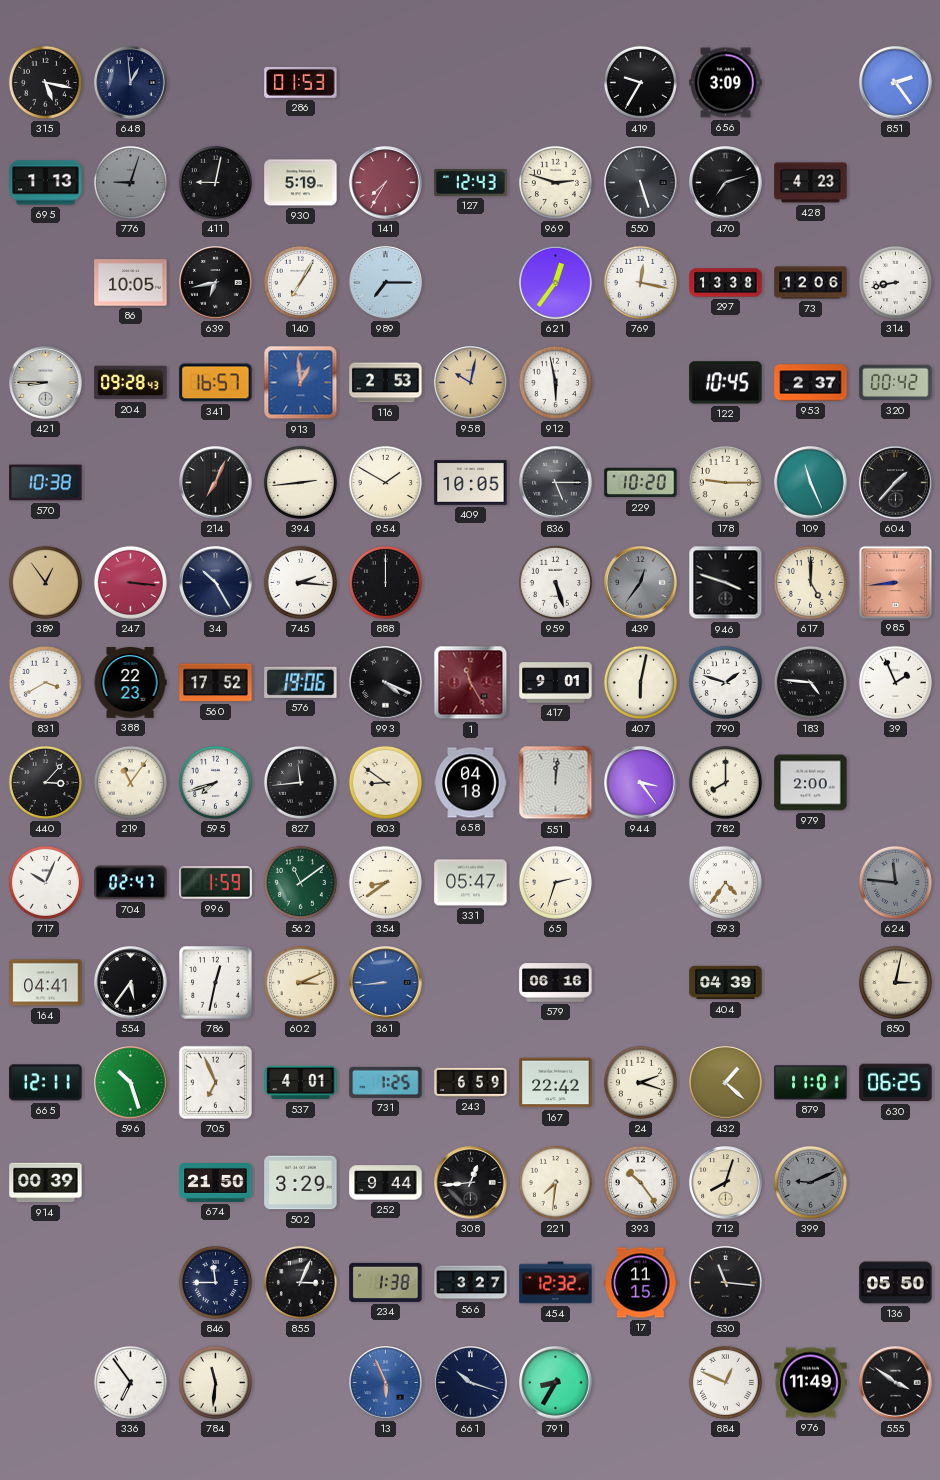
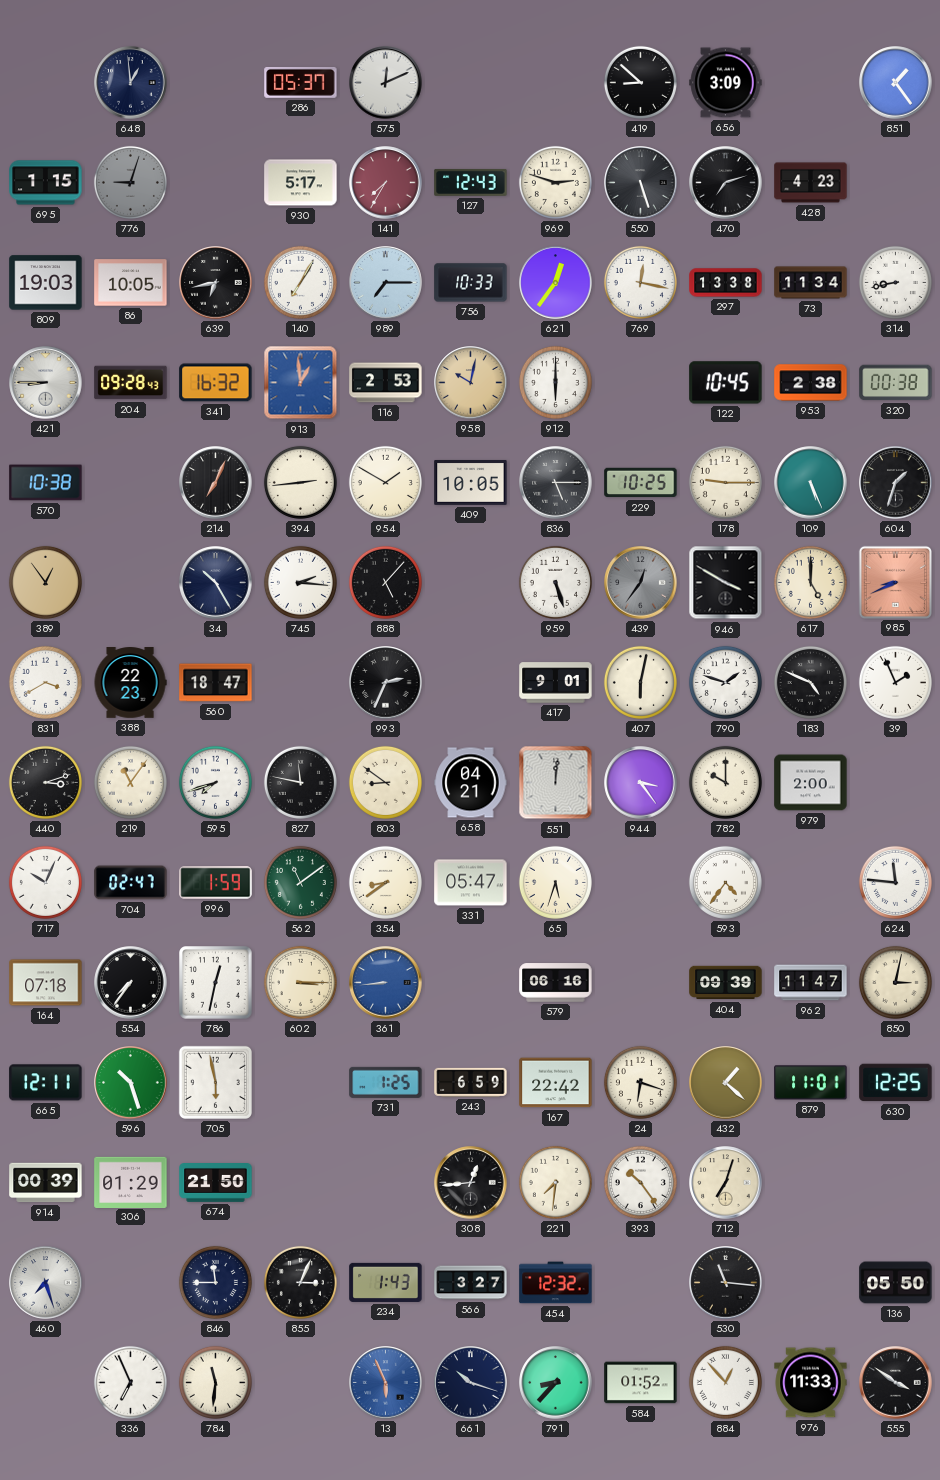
315: 5:17 -> none (45, 82)
286: 01:53 -> 05:37 (301, 82)
575: none -> 12:11 (386, 83)
419: 9:35 -> 8:52 (640, 82)
851: 2:24 -> 1:24 (896, 83)
695: 1:13 -> 1:15 (46, 183)
411: 9:02 -> none (215, 182)
930: 5:19 -> 5:17 (301, 183)
809: none -> 19:03 (46, 283)
756: none -> 10:33 (471, 283)
73: 12:06 -> 11:34 (811, 283)
341: 16:57 -> 16:32 (216, 383)
912: 5:58 -> 6:00 (555, 382)
953: 2:37 -> 2:38 (811, 383)
320: 00:42 -> 00:38 (896, 383)
229: 10:20 -> 10:25 (641, 483)
109: 11:26 -> 5:26 (811, 483)
604: 1:37 -> 1:33 (896, 483)
247: 3:16 -> none (130, 582)
888: 12:00 -> 5:07 (385, 582)
946: 3:48 -> 3:50 (726, 583)
985: 8:44 -> 8:41 (895, 582)
560: 17:52 -> 18:47 (216, 683)
576: 19:06 -> none (301, 682)
993: 4:19 -> 2:34 (386, 683)
1: 11:25 -> none (471, 683)
183: 4:46 -> 4:49 (810, 682)
440: 3:07 -> 3:12 (45, 782)
827: 11:44 -> 11:47 (300, 782)
658: 04:18 -> 04:21 (471, 783)
782: 8:00 -> 10:00 (725, 782)
65: 2:33 -> 5:33 (555, 882)
624 dial: grey -> white (895, 882)
164: 04:41 -> 07:18 (46, 983)
554: 5:36 -> 7:36 (131, 983)
602: 3:11 -> 3:15 (300, 982)
404: 04:39 -> 09:39 (726, 983)
962: none -> 11:47 (811, 983)
705: 6:56 -> 5:58 (215, 1082)
537: 4:01 -> none (301, 1083)
24: 2:18 -> 6:18 (640, 1082)
630: 06:25 -> 12:25 (896, 1083)
306: none -> 01:29 (131, 1182)
502: 3:29 -> none (301, 1183)
252: 9:44 -> none (386, 1183)
712: 8:03 -> 7:03 (726, 1183)
399: 9:11 -> none (810, 1182)
460: none -> 7:27 (46, 1283)
234: 1:38 -> 1:43 (386, 1282)
17: 11:15 -> none (641, 1283)
336: 6:54 -> 6:56 (130, 1382)
791: 8:35 -> 8:37 (556, 1383)
584: none -> 01:52 (641, 1383)
884: 12:49 -> 12:53 (725, 1382)
976: 11:49 -> 11:33 (811, 1383)
